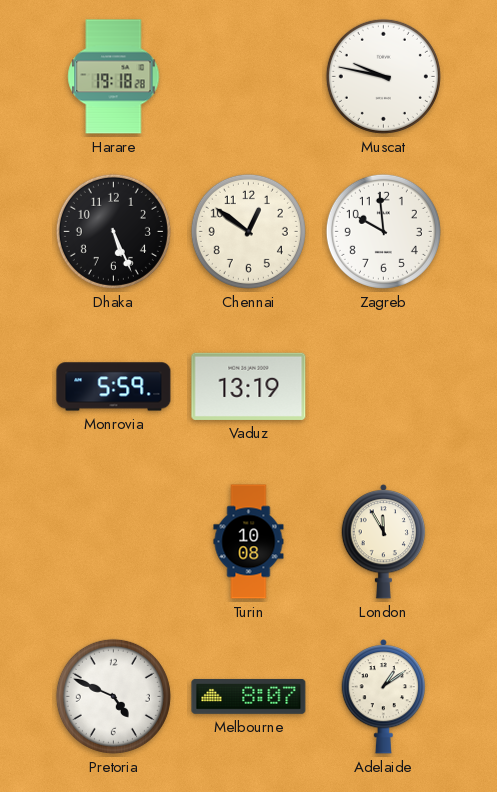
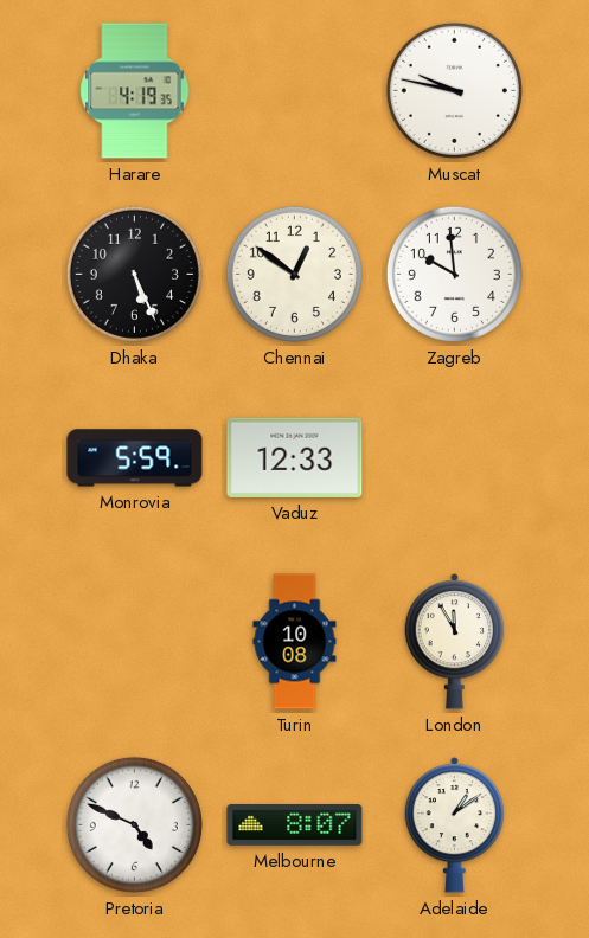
Harare: 19:18 -> 4:19 (135, 91)
Vaduz: 13:19 -> 12:33 (295, 457)
